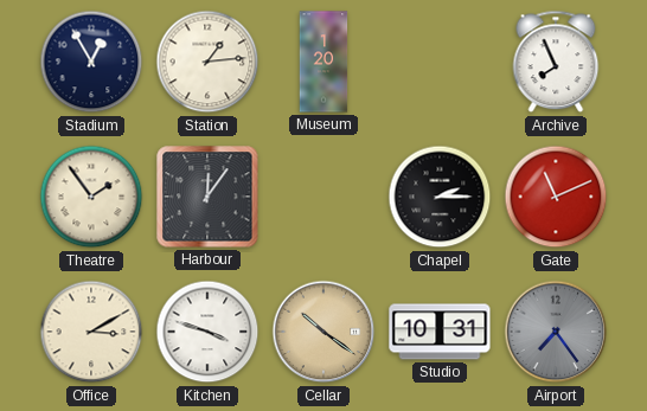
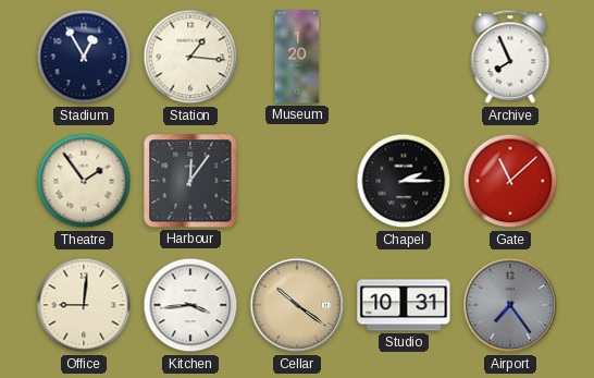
Station: 1:14 -> 1:16 (190, 57)
Gate: 11:11 -> 11:08 (510, 181)
Office: 3:10 -> 9:01 (84, 305)
Kitchen: 3:48 -> 3:44 (190, 305)
